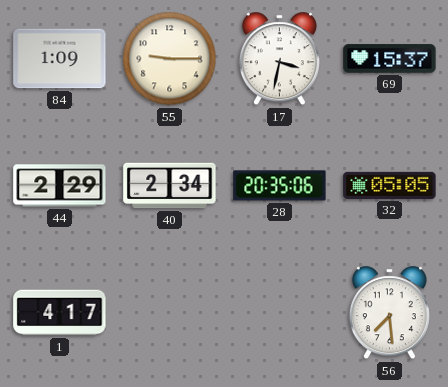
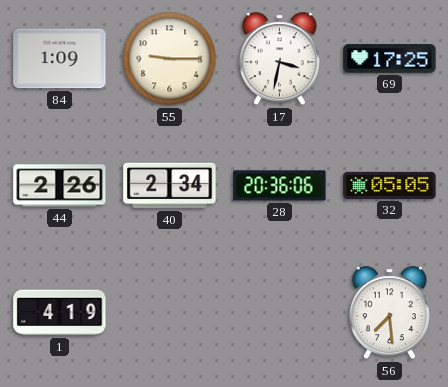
69: 15:37 -> 17:25 (390, 59)
44: 2:29 -> 2:26 (60, 186)
28: 20:35 -> 20:36 (280, 186)
1: 4:17 -> 4:19 (60, 313)
